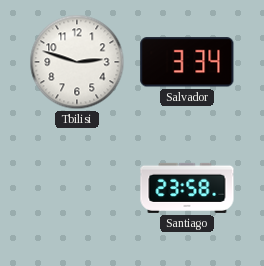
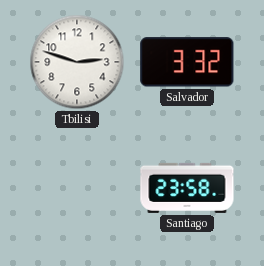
Salvador: 3:34 -> 3:32 (187, 62)
